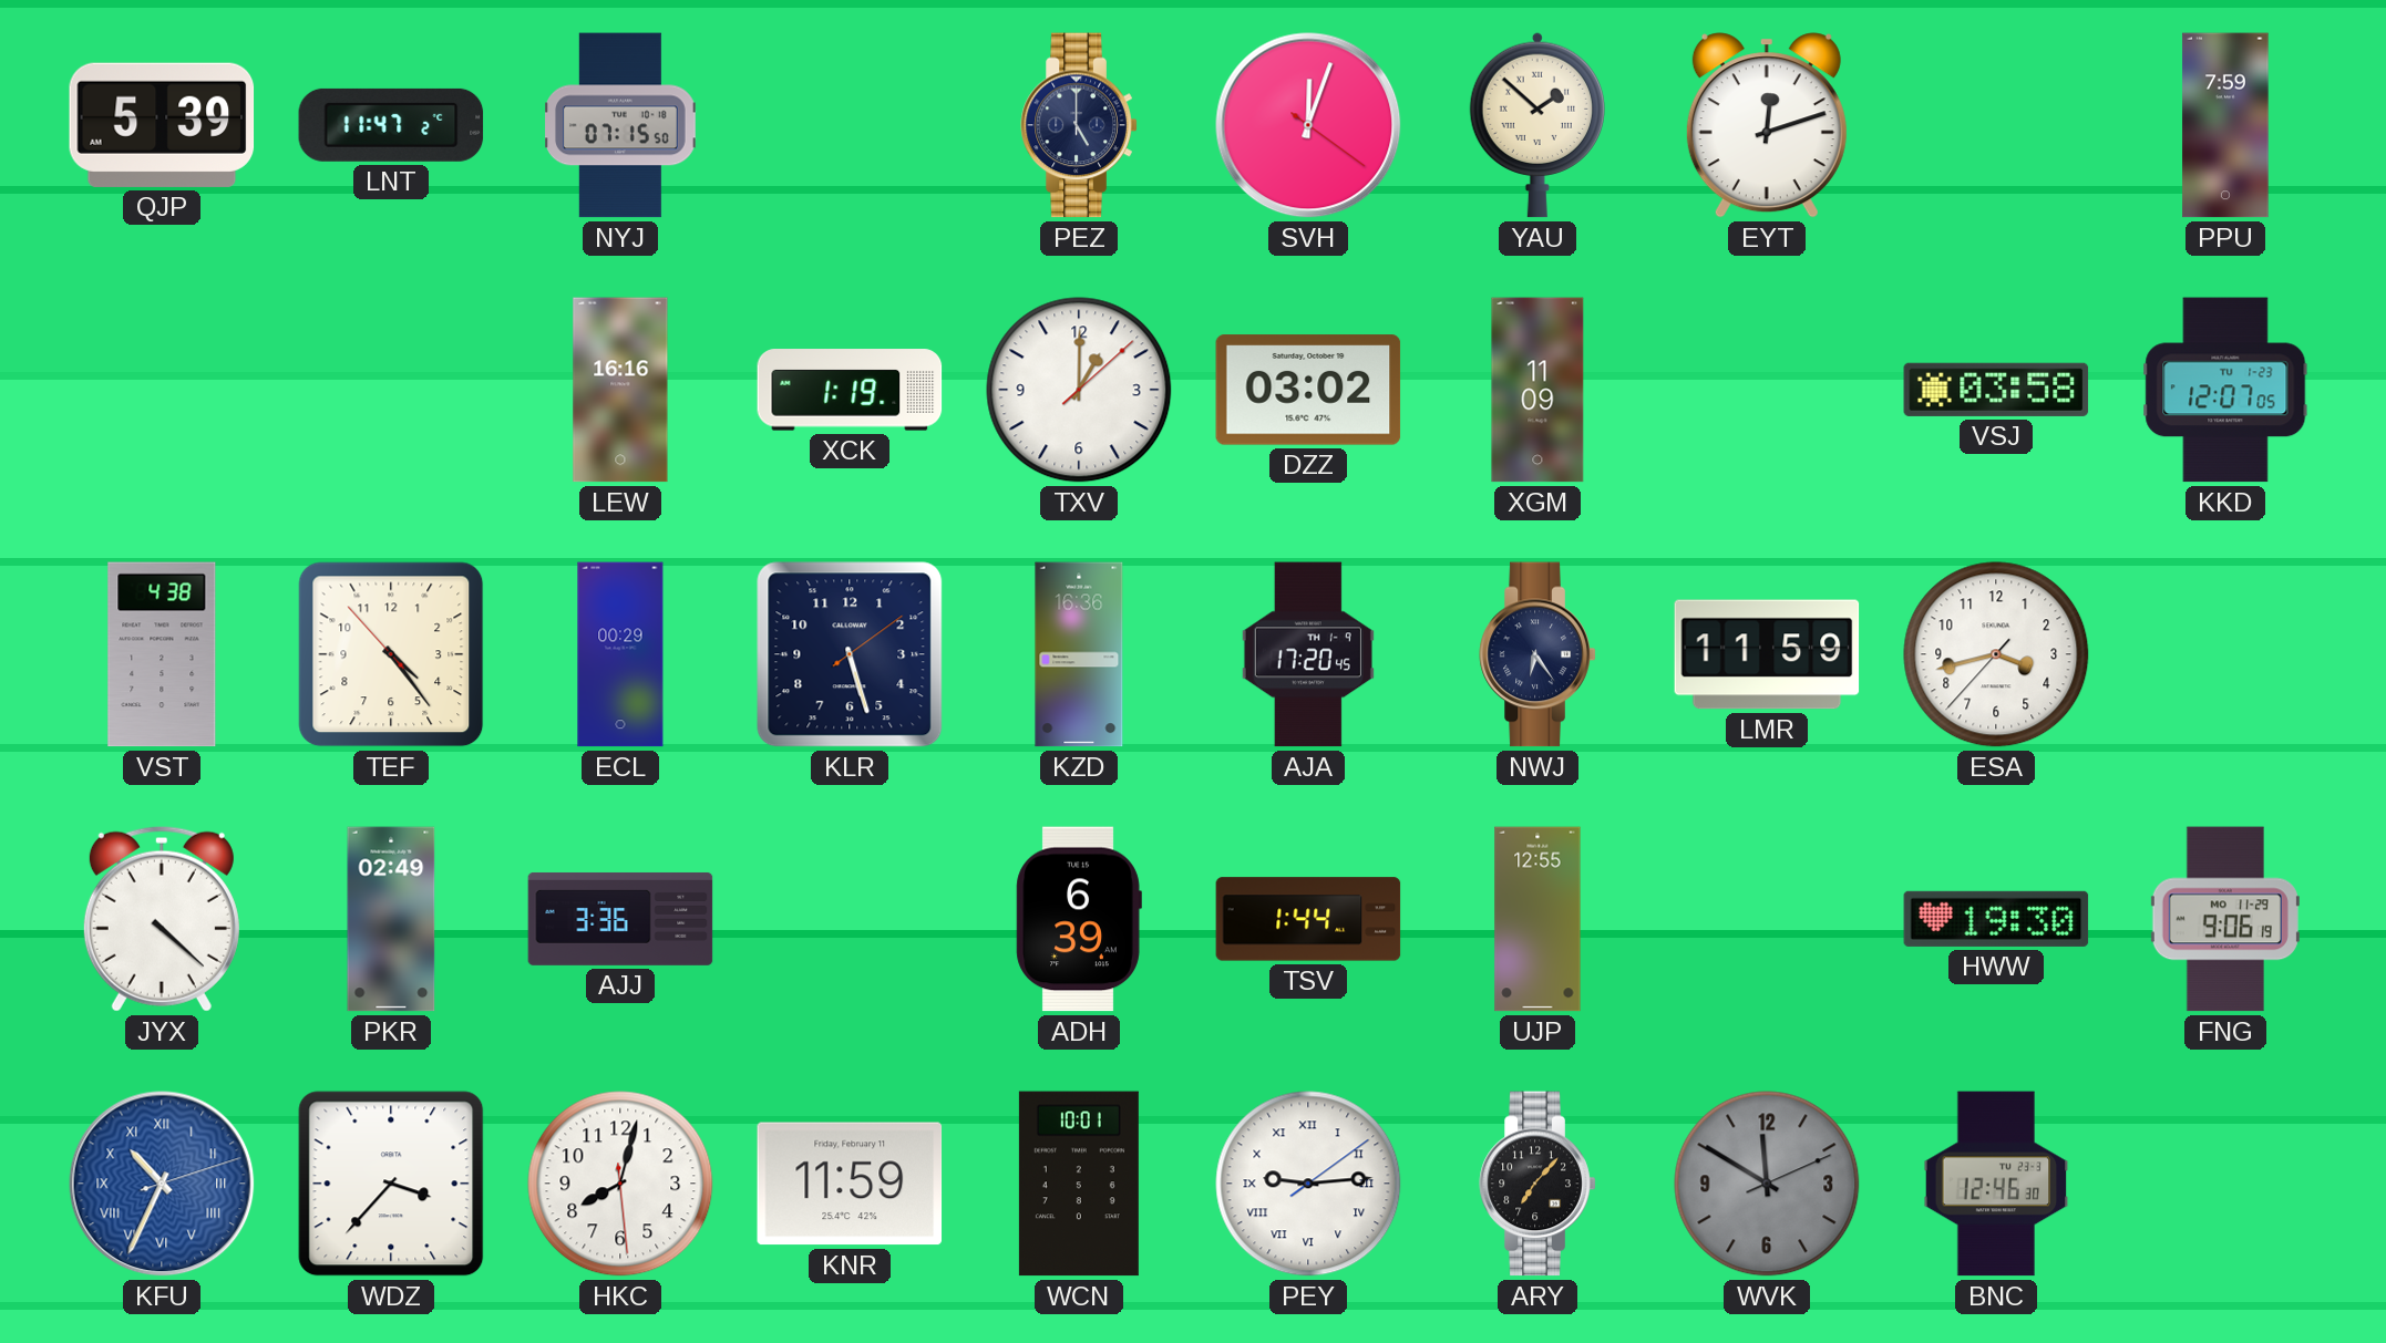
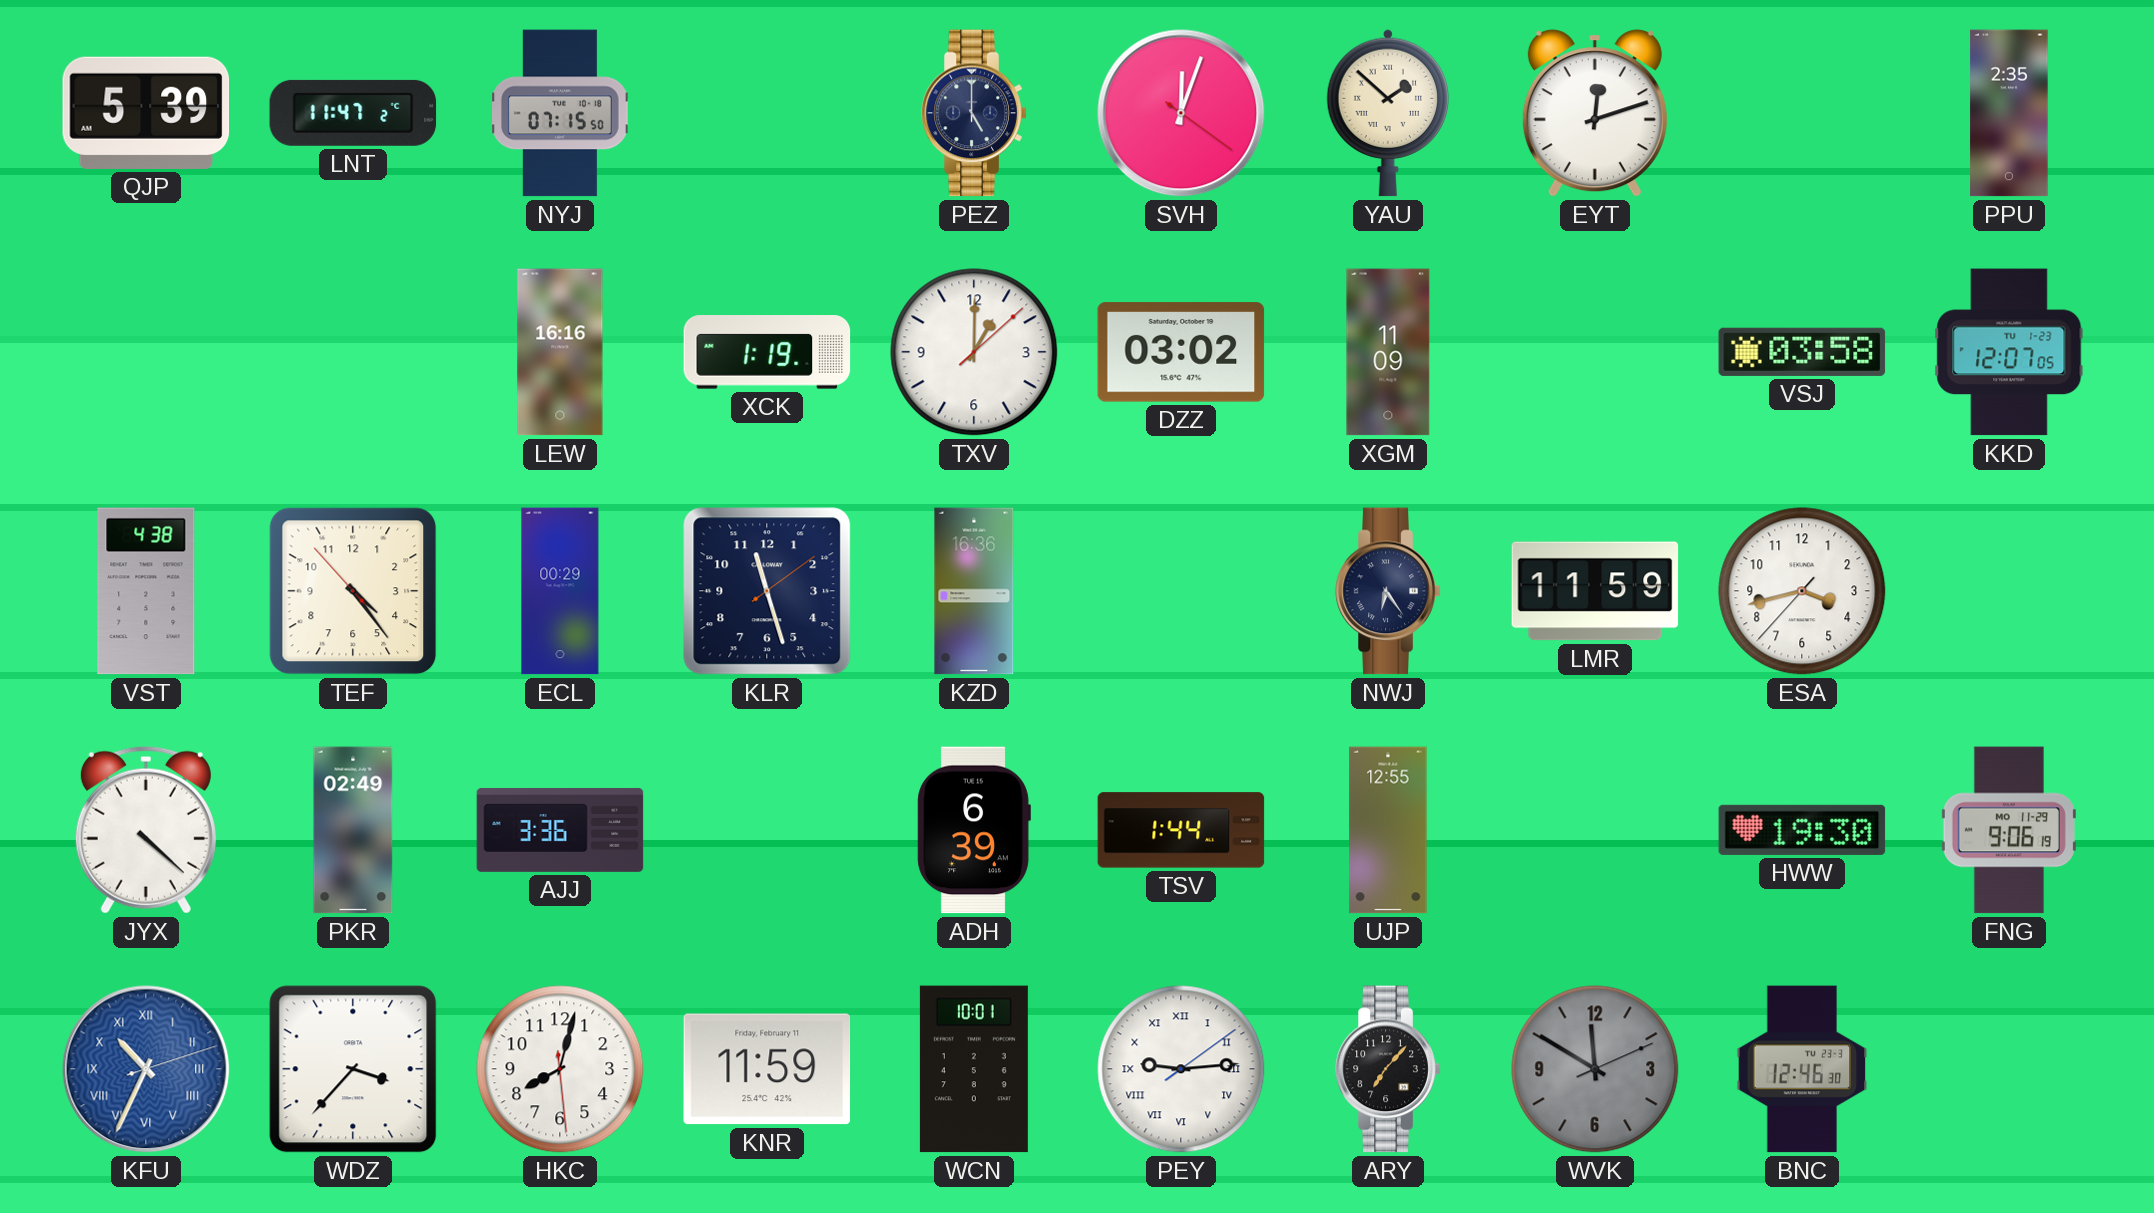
PPU: 7:59 -> 2:35 (2009, 113)
KLR: 5:27 -> 11:27 (767, 591)
AJA: 17:20 -> none (1308, 654)
